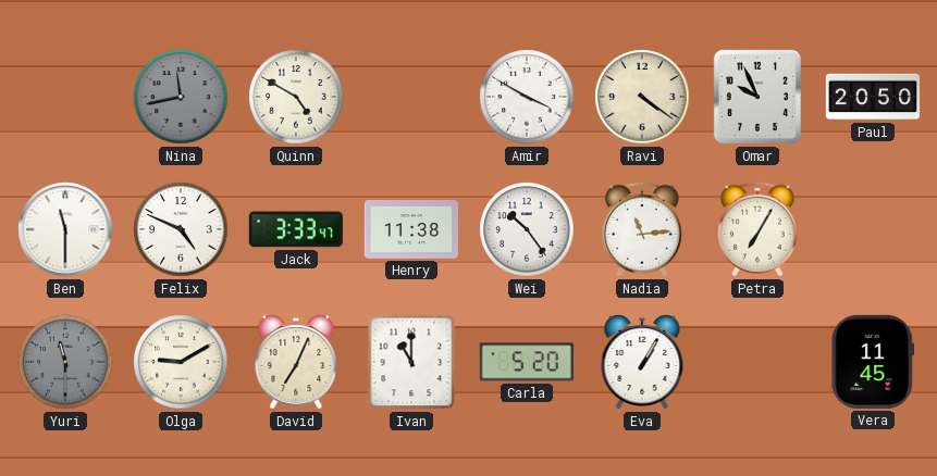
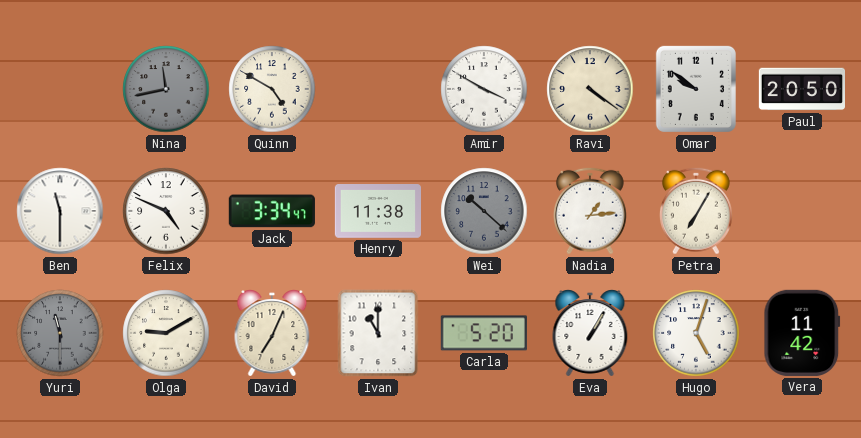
Omar: 9:56 -> 9:51 (696, 89)
Jack: 3:33 -> 3:34 (272, 211)
Wei: 10:24 -> 10:22 (484, 211)
Wei dial: white -> grey (484, 211)
Nadia: 11:14 -> 1:14 (590, 211)
Hugo: none -> 5:03 (696, 333)
Vera: 11:45 -> 11:42 (802, 333)
